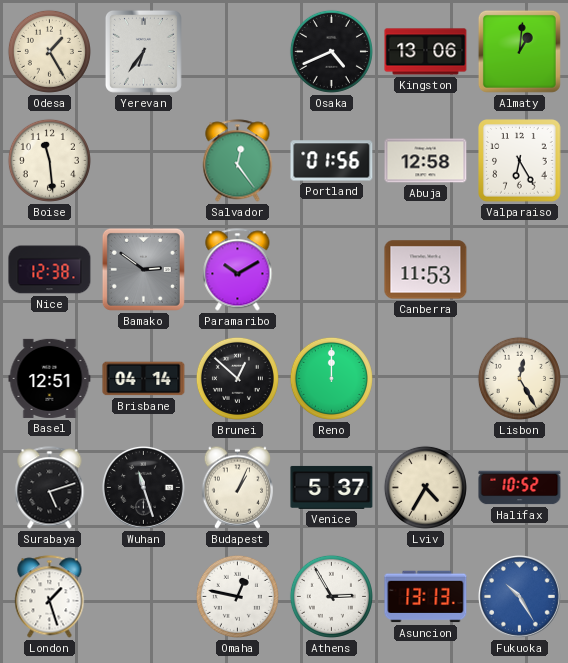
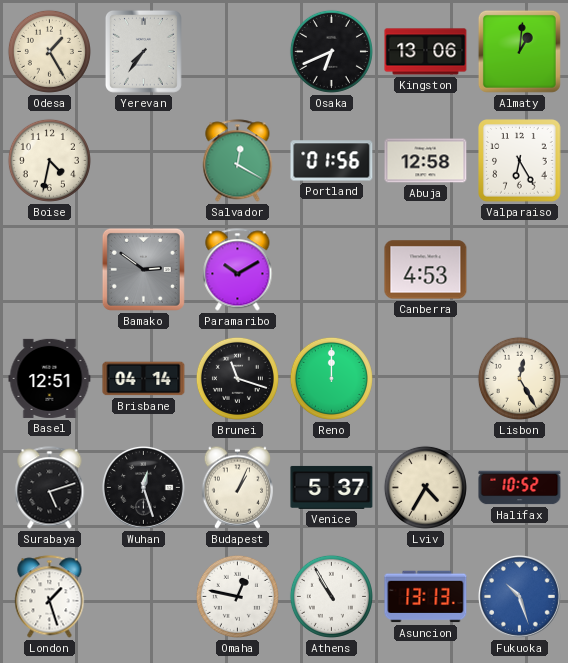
Yerevan: 6:36 -> 7:36 (143, 51)
Osaka: 4:41 -> 6:41 (331, 51)
Boise: 11:29 -> 4:32 (49, 160)
Salvador: 12:24 -> 12:20 (238, 161)
Nice: 12:38 -> none (50, 270)
Canberra: 11:53 -> 4:53 (426, 270)
Brunei: 12:52 -> 11:18 (237, 378)
Wuhan: 11:27 -> 12:27 (143, 487)
Athens: 2:55 -> 10:55 (331, 596)
Fukuoka: 10:25 -> 10:27 (519, 596)
